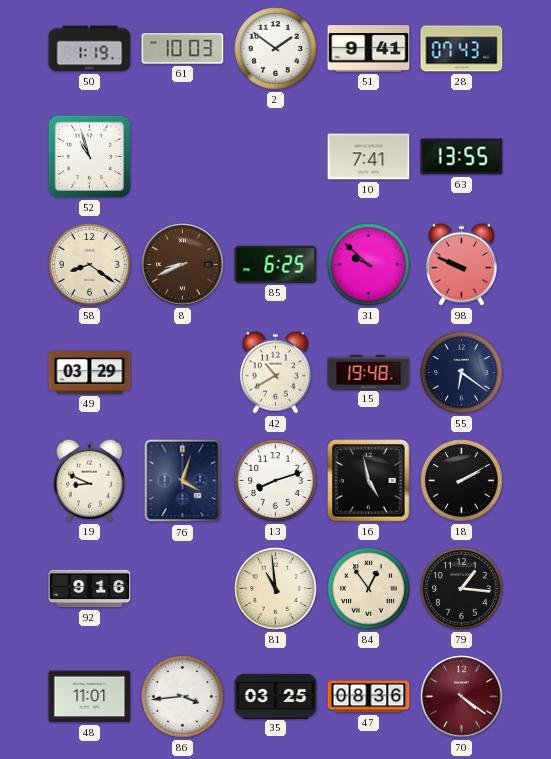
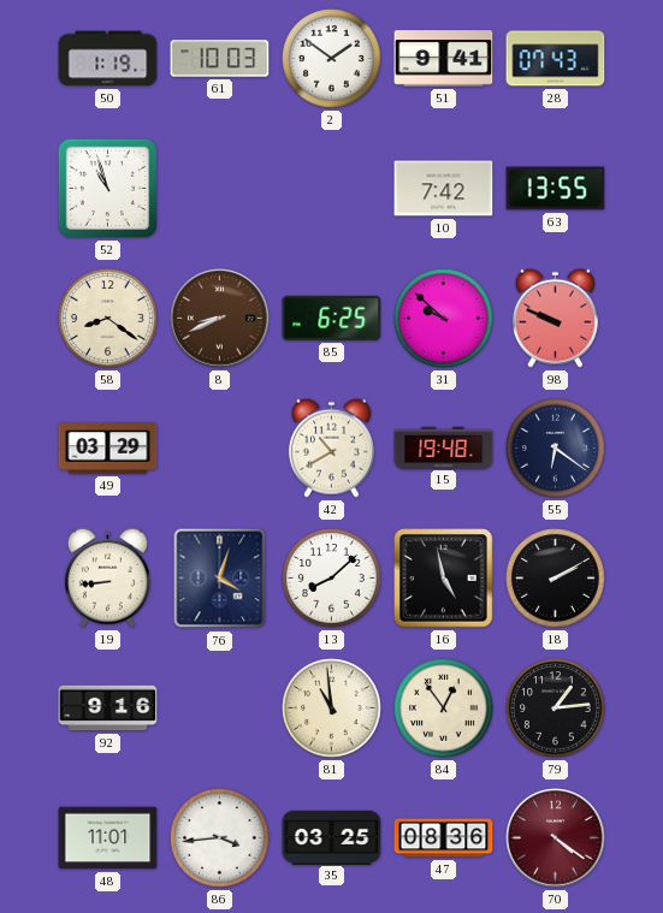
10: 7:41 -> 7:42 (444, 189)
19: 8:49 -> 8:44 (107, 577)
13: 8:12 -> 8:08 (332, 579)
79: 1:16 -> 1:14 (556, 709)
